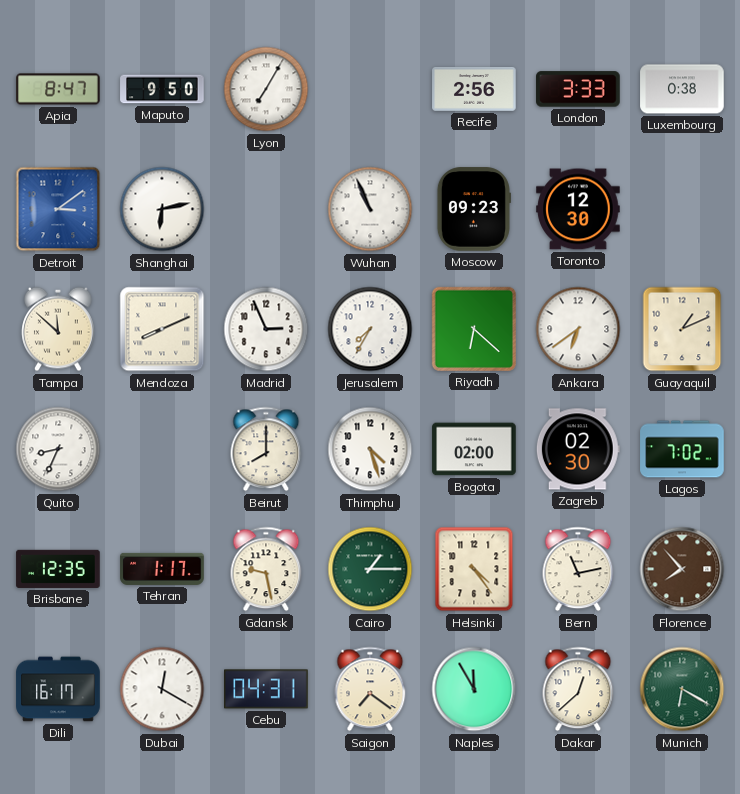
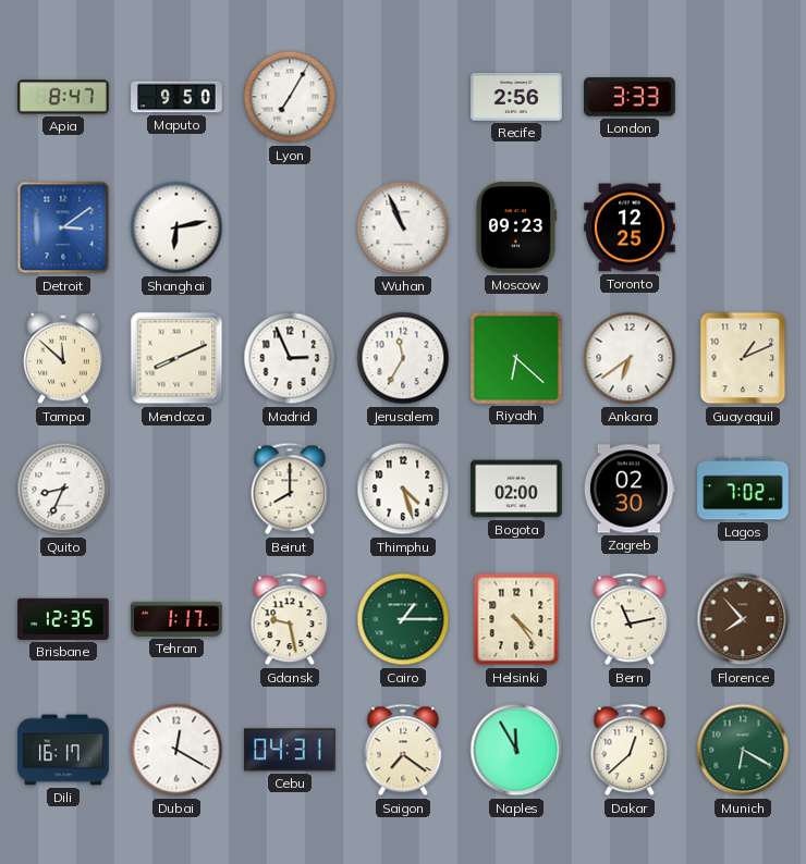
Luxembourg: 0:38 -> none (682, 89)
Toronto: 12:30 -> 12:25 (630, 227)
Jerusalem: 7:35 -> 11:35 (403, 358)
